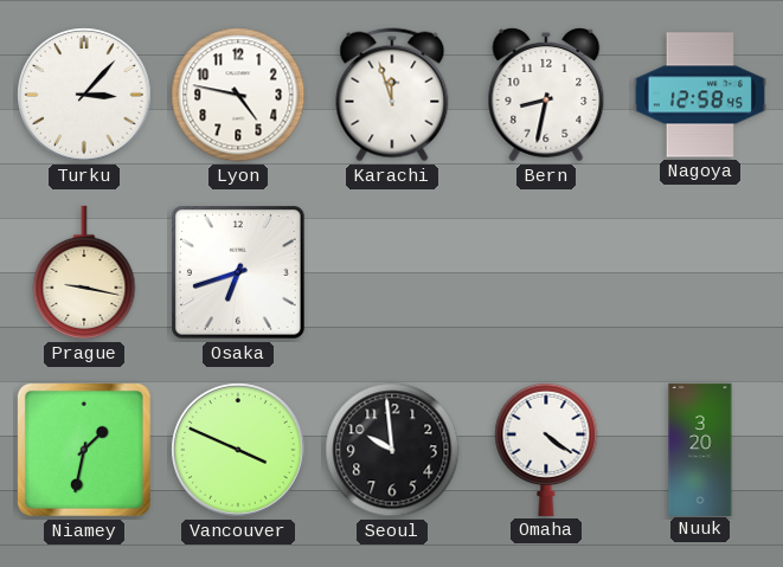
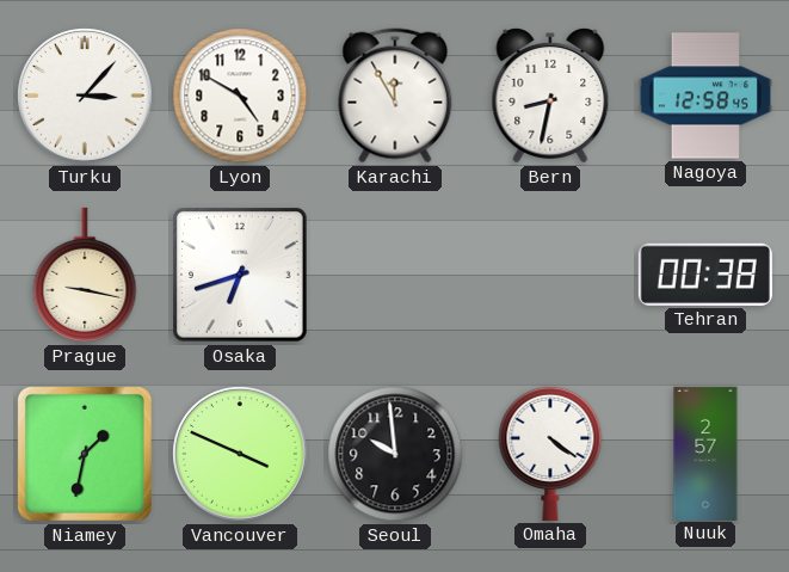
Lyon: 4:47 -> 4:50 (240, 96)
Karachi: 11:57 -> 11:55 (395, 96)
Tehran: none -> 00:38 (705, 275)
Nuuk: 3:20 -> 2:57 (705, 453)
